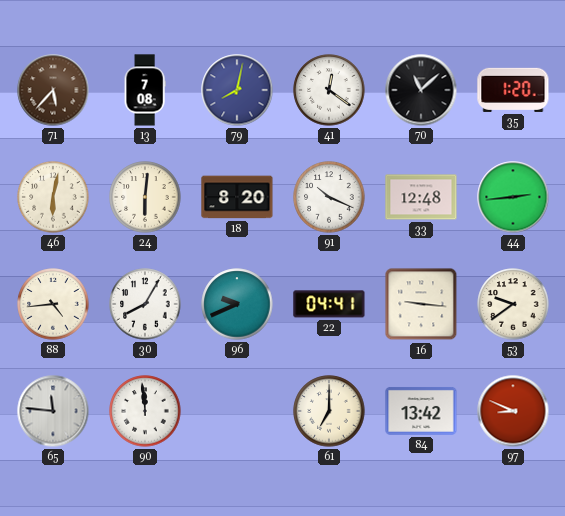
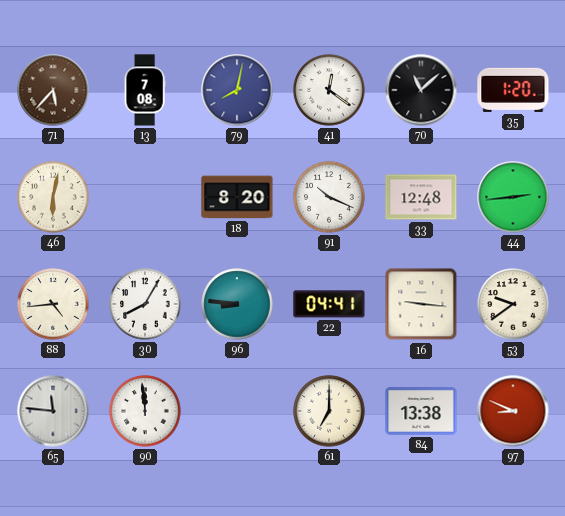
24: 6:01 -> none (145, 197)
96: 9:41 -> 8:46 (237, 304)
84: 13:42 -> 13:38 (421, 411)
